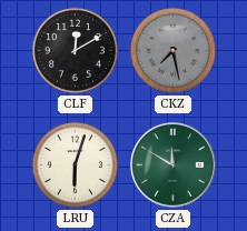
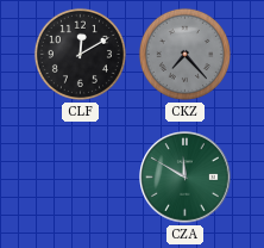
CKZ: 7:28 -> 7:23 (184, 54)
LRU: 6:03 -> none (75, 164)
